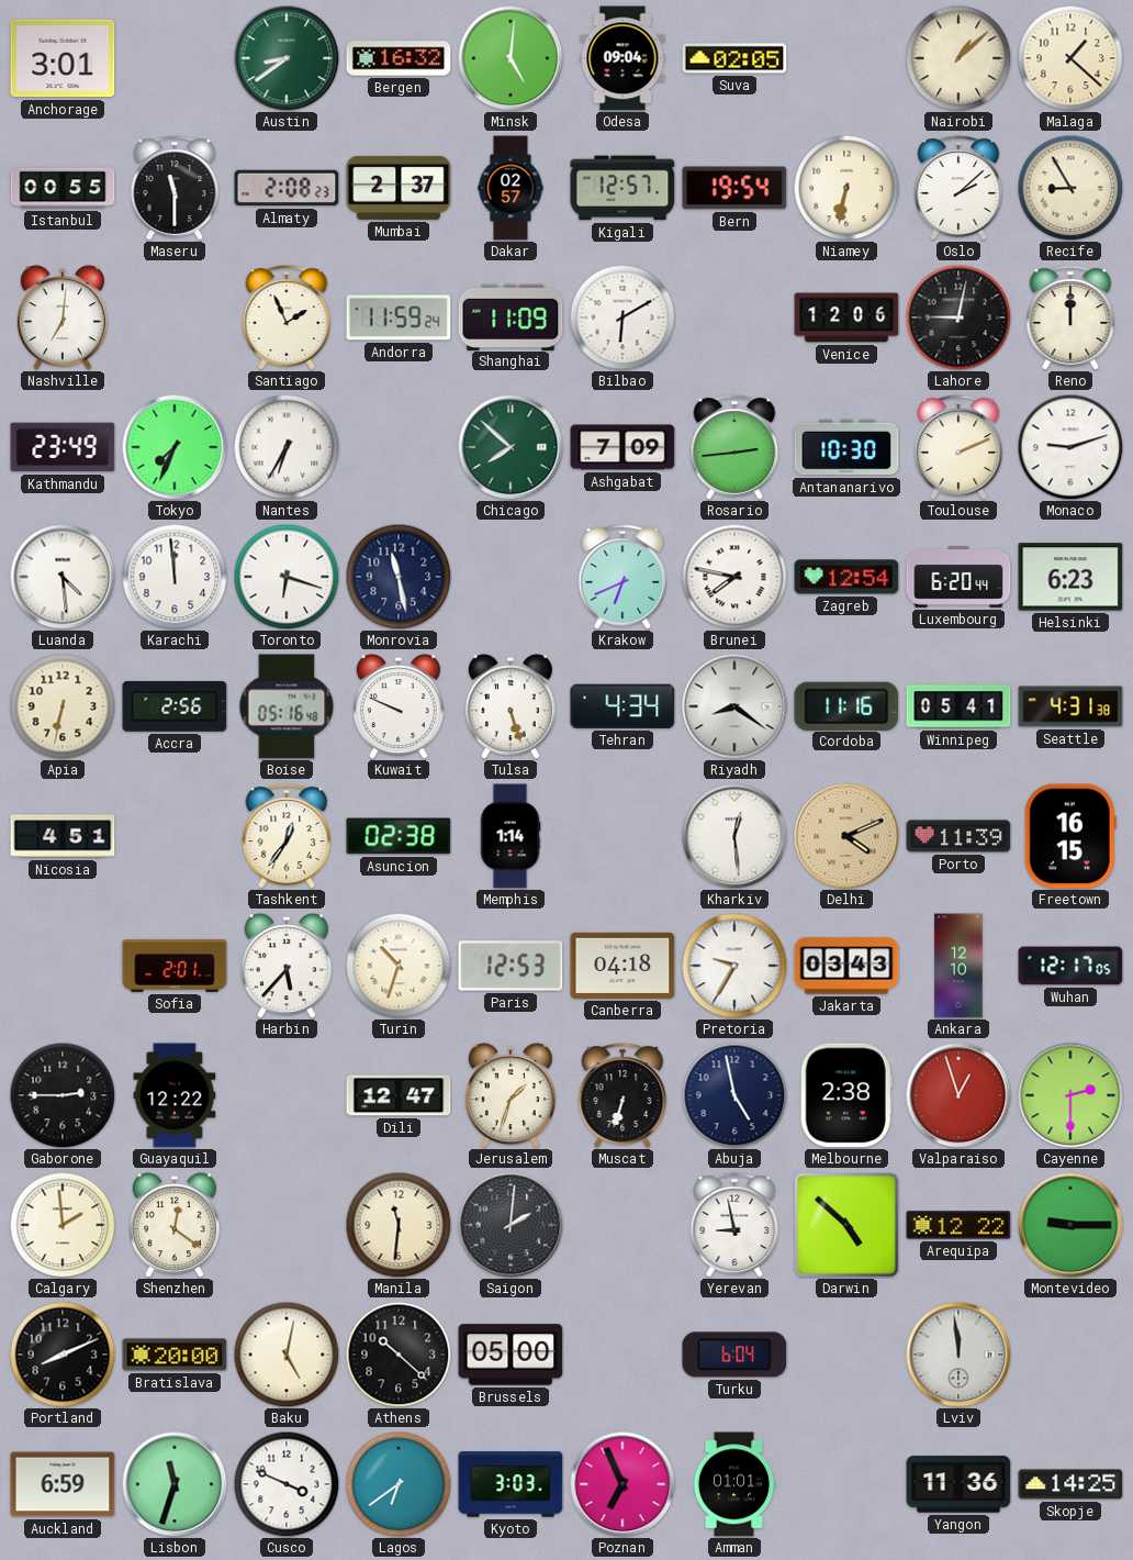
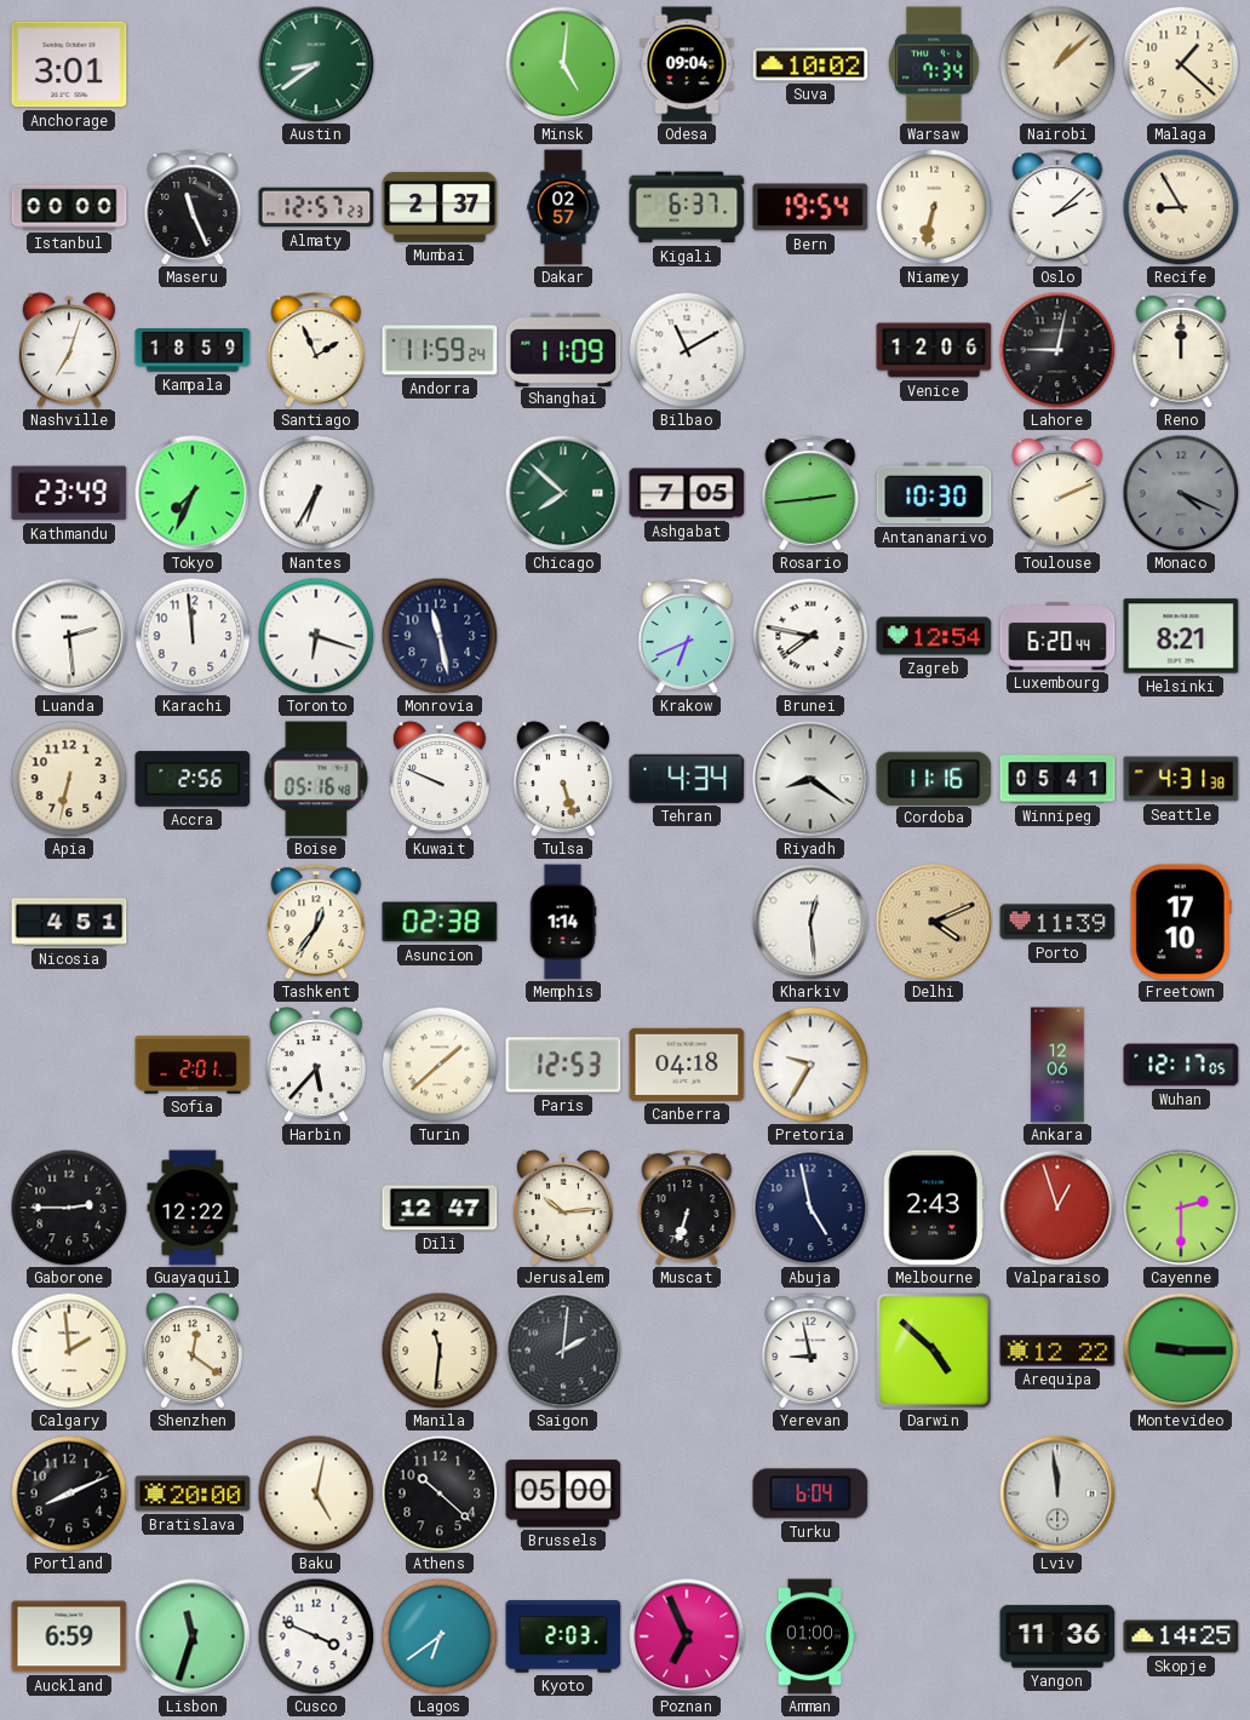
Bergen: 16:32 -> none (399, 58)
Suva: 02:05 -> 10:02 (810, 64)
Warsaw: none -> 7:34 (934, 64)
Istanbul: 00:55 -> 00:00 (69, 207)
Maseru: 11:30 -> 11:26 (193, 207)
Almaty: 2:08 -> 12:57 (316, 207)
Kigali: 12:57 -> 6:37 (687, 207)
Nashville: 7:01 -> 7:03 (69, 350)
Kampala: none -> 18:59 (193, 350)
Bilbao: 6:10 -> 11:10 (687, 350)
Ashgabat: 7:09 -> 7:05 (687, 493)
Monaco: 9:12 -> 4:19 (1181, 493)
Monaco dial: white -> grey (1181, 493)
Luanda: 4:29 -> 2:29 (69, 636)
Helsinki: 6:23 -> 8:21 (1181, 636)
Freetown: 16:15 -> 17:10 (1181, 922)
Turin: 10:33 -> 1:38 (440, 1065)
Jakarta: 03:43 -> none (846, 966)
Ankara: 12:10 -> 12:06 (1057, 1065)
Jerusalem: 1:33 -> 10:14 (563, 1208)
Melbourne: 2:38 -> 2:43 (934, 1208)
Kyoto: 3:03 -> 2:03 (563, 1636)
Amman: 01:01 -> 01:00 (810, 1636)
